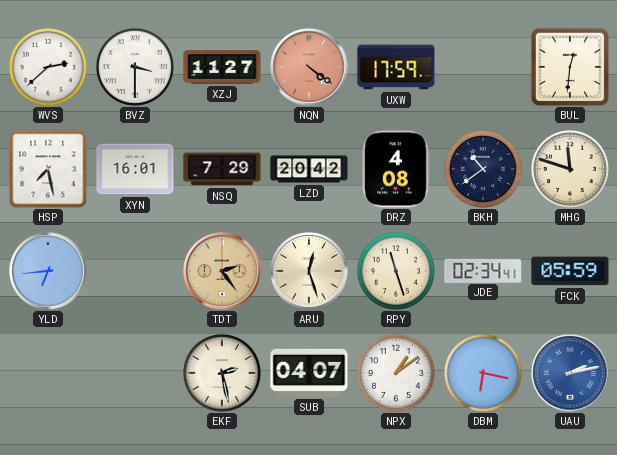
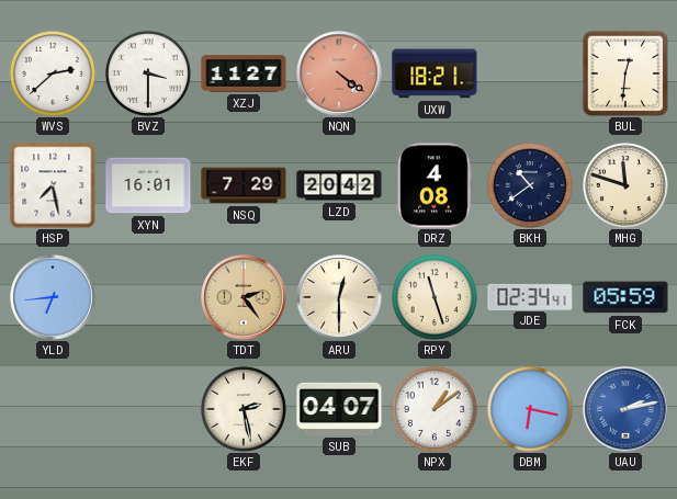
UXW: 17:59 -> 18:21 (435, 73)
ARU: 12:27 -> 12:30 (339, 297)
